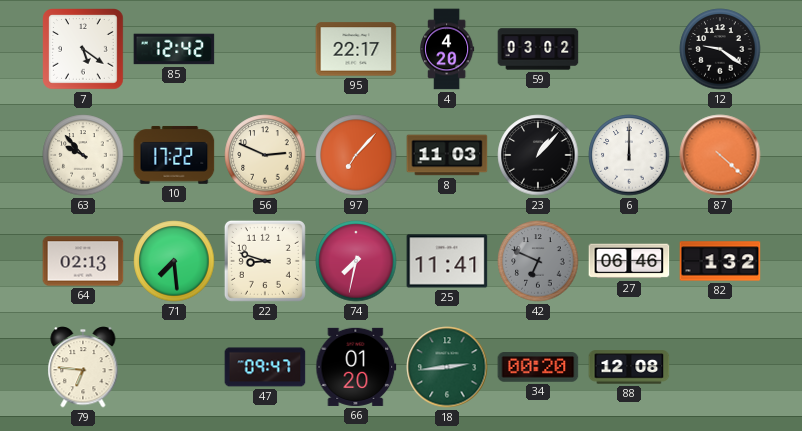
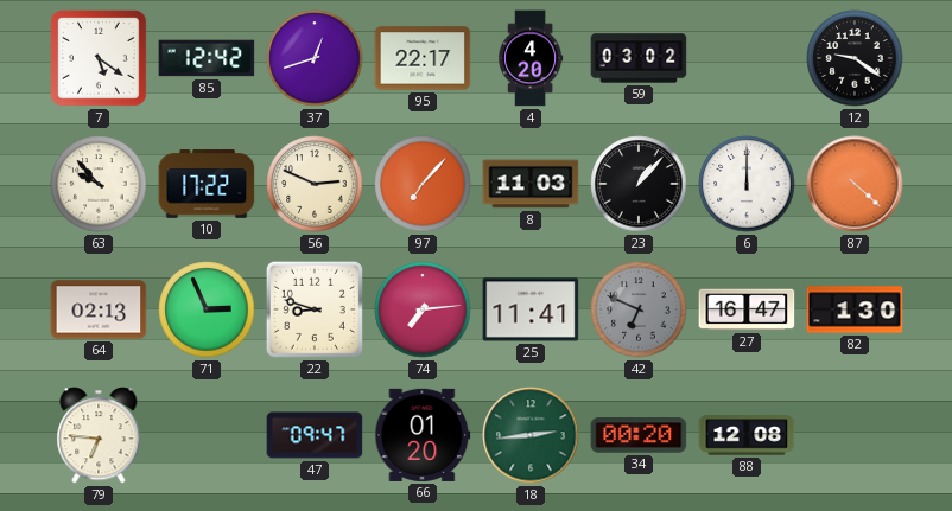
37: none -> 12:42 (315, 58)
71: 7:29 -> 2:56 (207, 309)
74: 7:32 -> 7:14 (423, 309)
27: 06:46 -> 16:47 (747, 309)
82: 1:32 -> 1:30 (855, 309)
